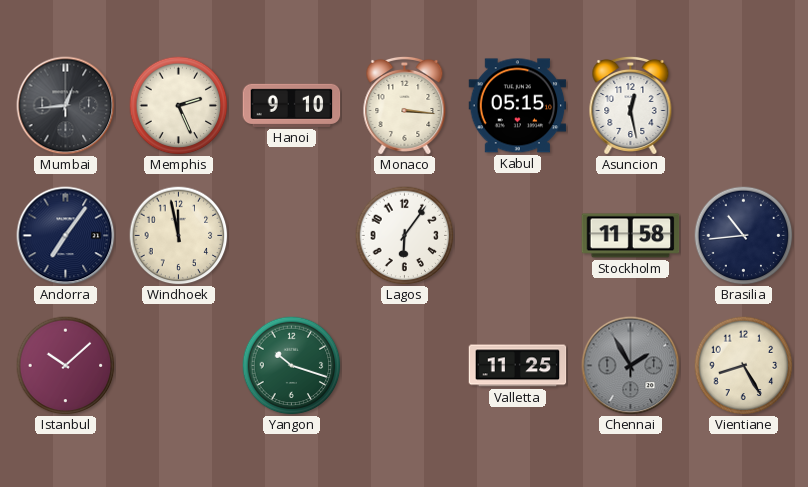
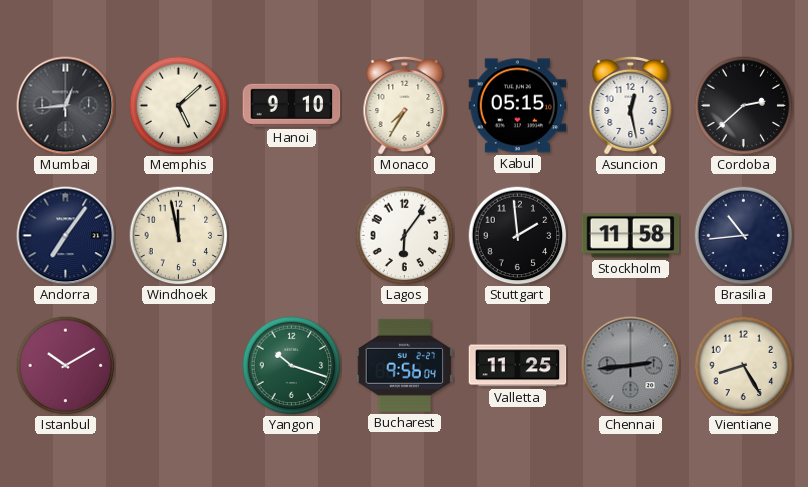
Memphis: 2:26 -> 5:08 (179, 106)
Monaco: 3:16 -> 7:35 (405, 105)
Cordoba: none -> 2:38 (744, 106)
Stuttgart: none -> 1:59 (518, 236)
Istanbul: 10:08 -> 10:10 (66, 366)
Bucharest: none -> 9:56 (405, 365)
Chennai: 1:55 -> 2:44 (631, 366)
